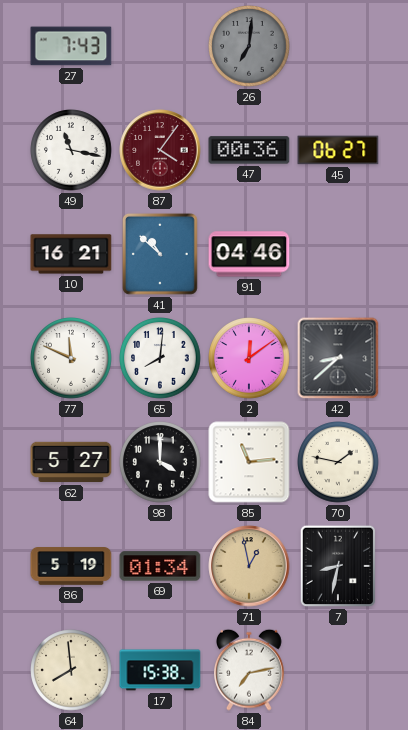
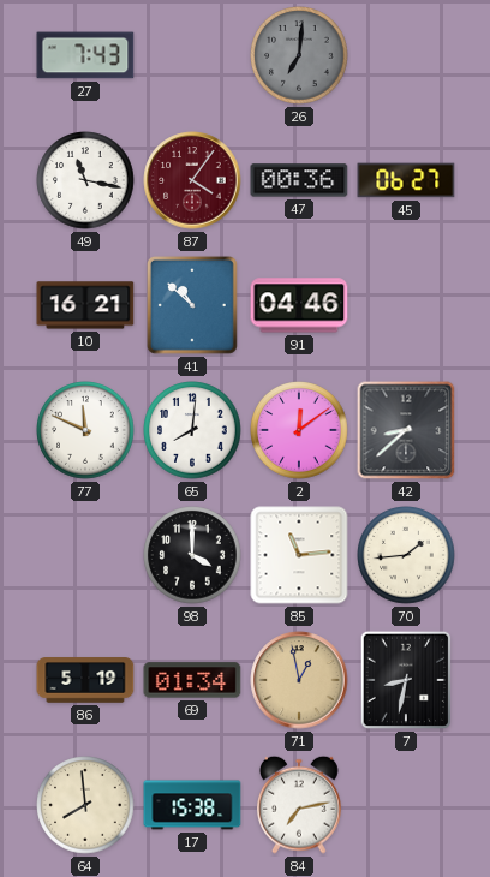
62: 5:27 -> none (71, 462)
70: 1:47 -> 1:44 (406, 555)
